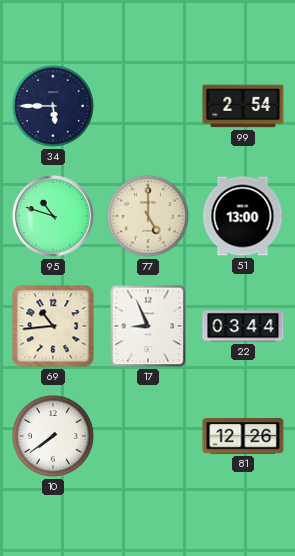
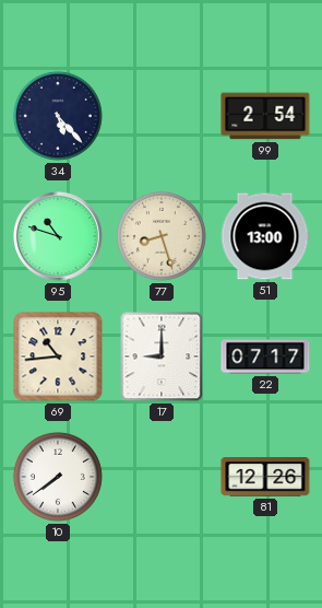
34: 5:45 -> 5:23 (58, 116)
77: 5:00 -> 8:27 (162, 236)
17: 8:56 -> 9:00 (162, 356)
22: 03:44 -> 07:17 (265, 356)
